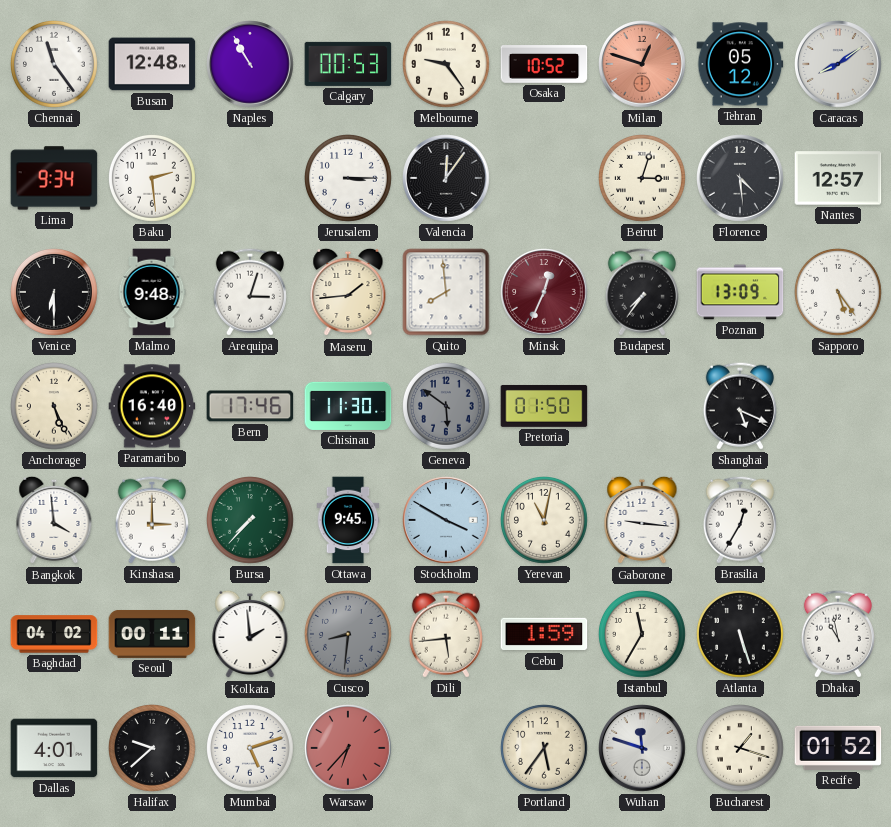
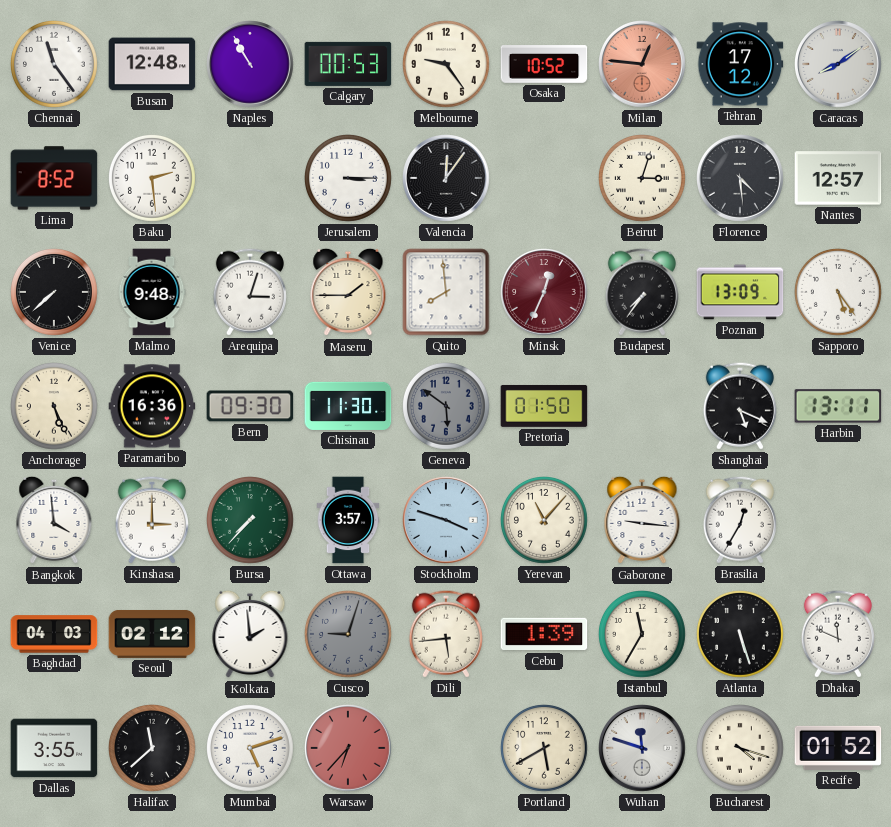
Milan: 12:48 -> 12:46 (643, 65)
Tehran: 05:12 -> 17:12 (740, 64)
Lima: 9:34 -> 8:52 (54, 178)
Venice: 6:30 -> 7:38 (55, 293)
Maseru: 1:44 -> 1:45 (348, 292)
Paramaribo: 16:40 -> 16:36 (152, 406)
Bern: 17:46 -> 09:30 (250, 406)
Harbin: none -> 13:11 (838, 406)
Ottawa: 9:45 -> 3:57 (348, 520)
Stockholm: 3:50 -> 3:48 (447, 521)
Yerevan: 11:02 -> 11:07 (545, 521)
Baghdad: 04:02 -> 04:03 (54, 634)
Seoul: 00:11 -> 02:12 (152, 634)
Cusco: 8:31 -> 9:03 (349, 635)
Cebu: 1:59 -> 1:39 (544, 634)
Dhaka: 10:58 -> 11:49 (838, 634)
Dallas: 4:01 -> 3:55 (54, 748)
Halifax: 9:38 -> 11:38 (153, 749)
Portland: 5:36 -> 5:40 (545, 749)
Bucharest: 1:18 -> 4:18 (741, 749)
